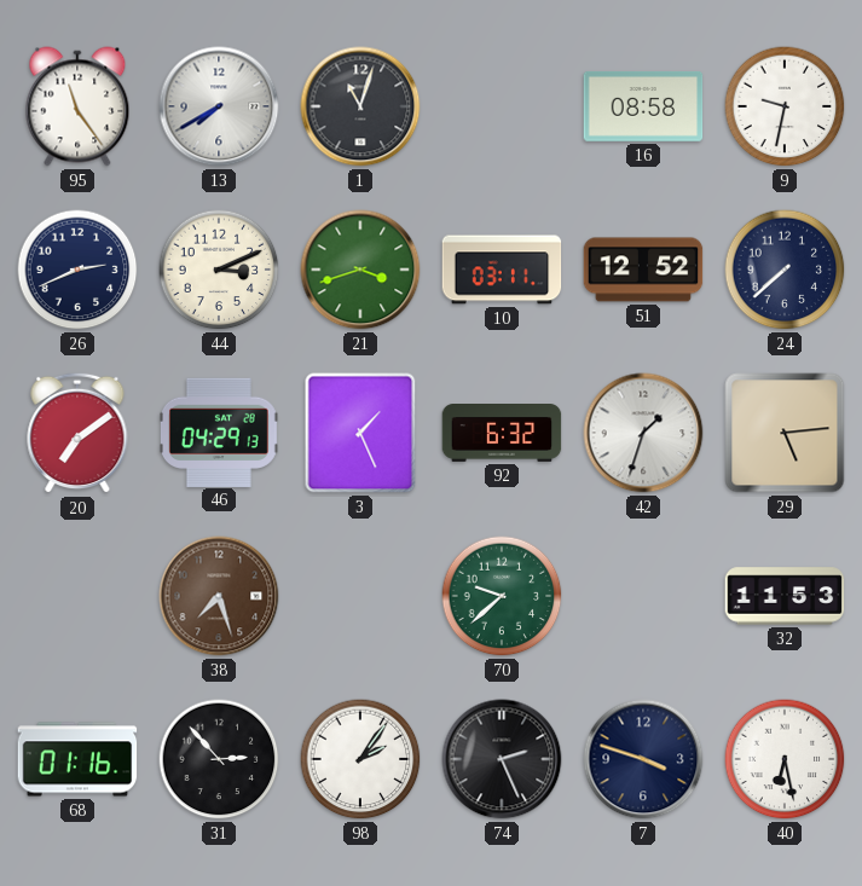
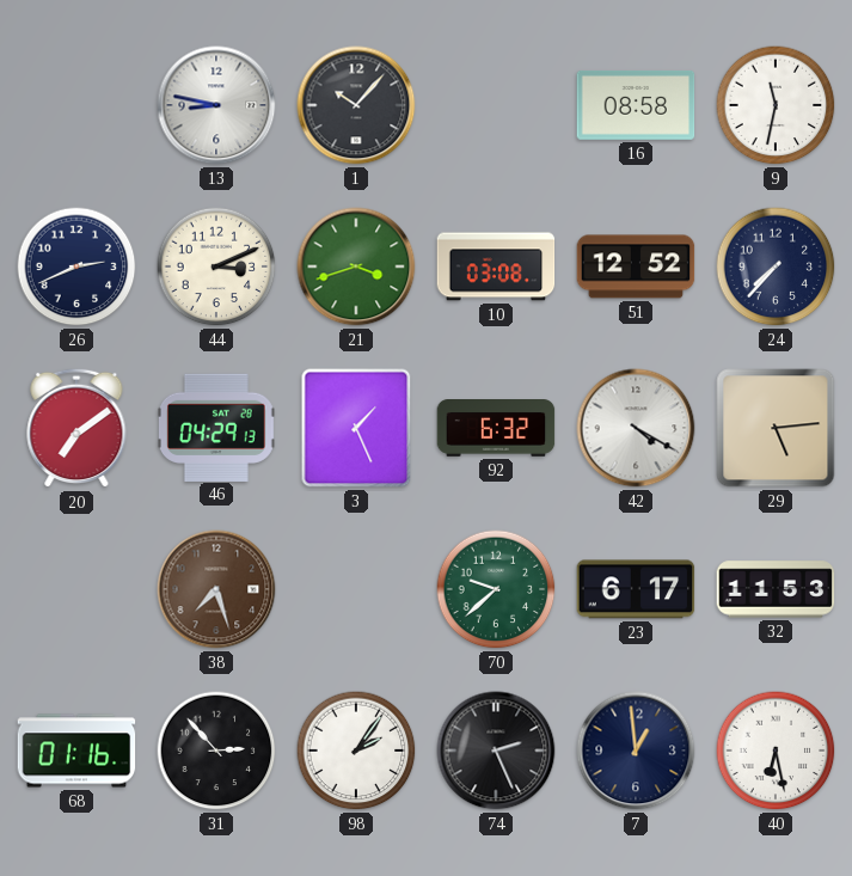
95: 11:24 -> none (77, 106)
13: 7:40 -> 8:47 (216, 105)
1: 11:03 -> 10:07 (356, 105)
9: 9:32 -> 11:32 (776, 105)
10: 03:11 -> 03:08 (496, 267)
24: 7:38 -> 7:37 (776, 267)
42: 1:33 -> 4:20 (636, 428)
23: none -> 6:17 (636, 589)
7: 3:48 -> 12:59 (636, 751)
